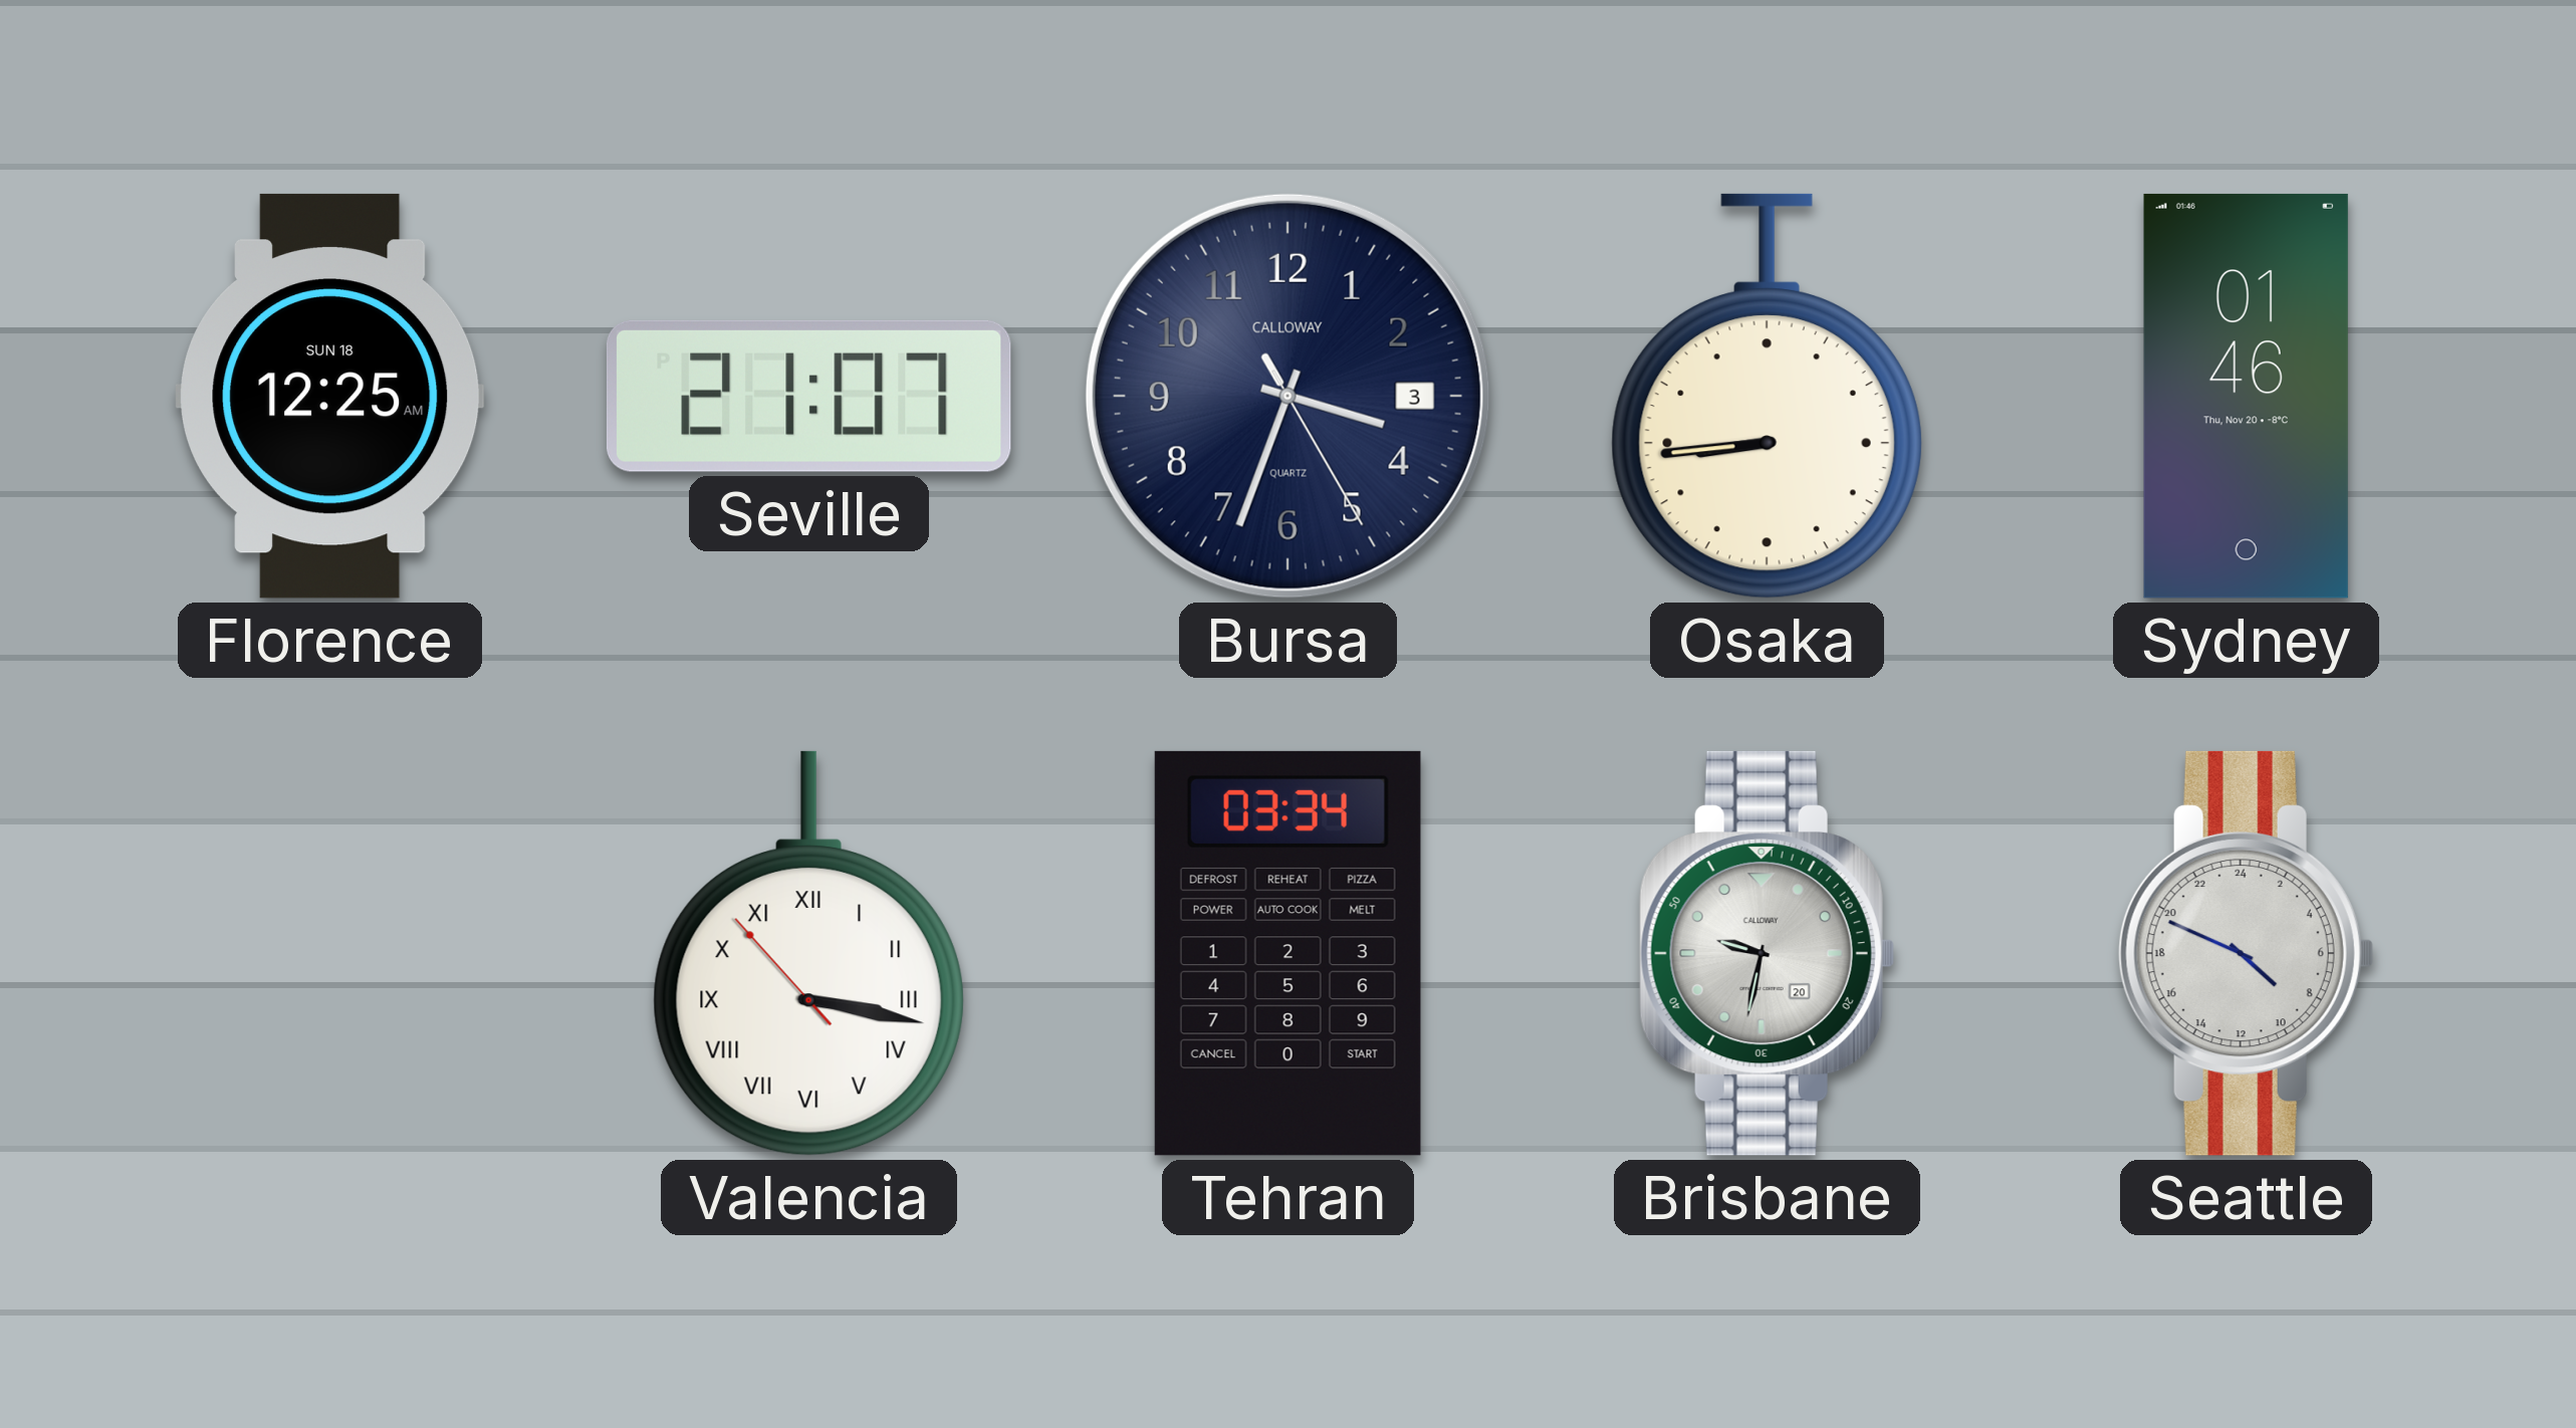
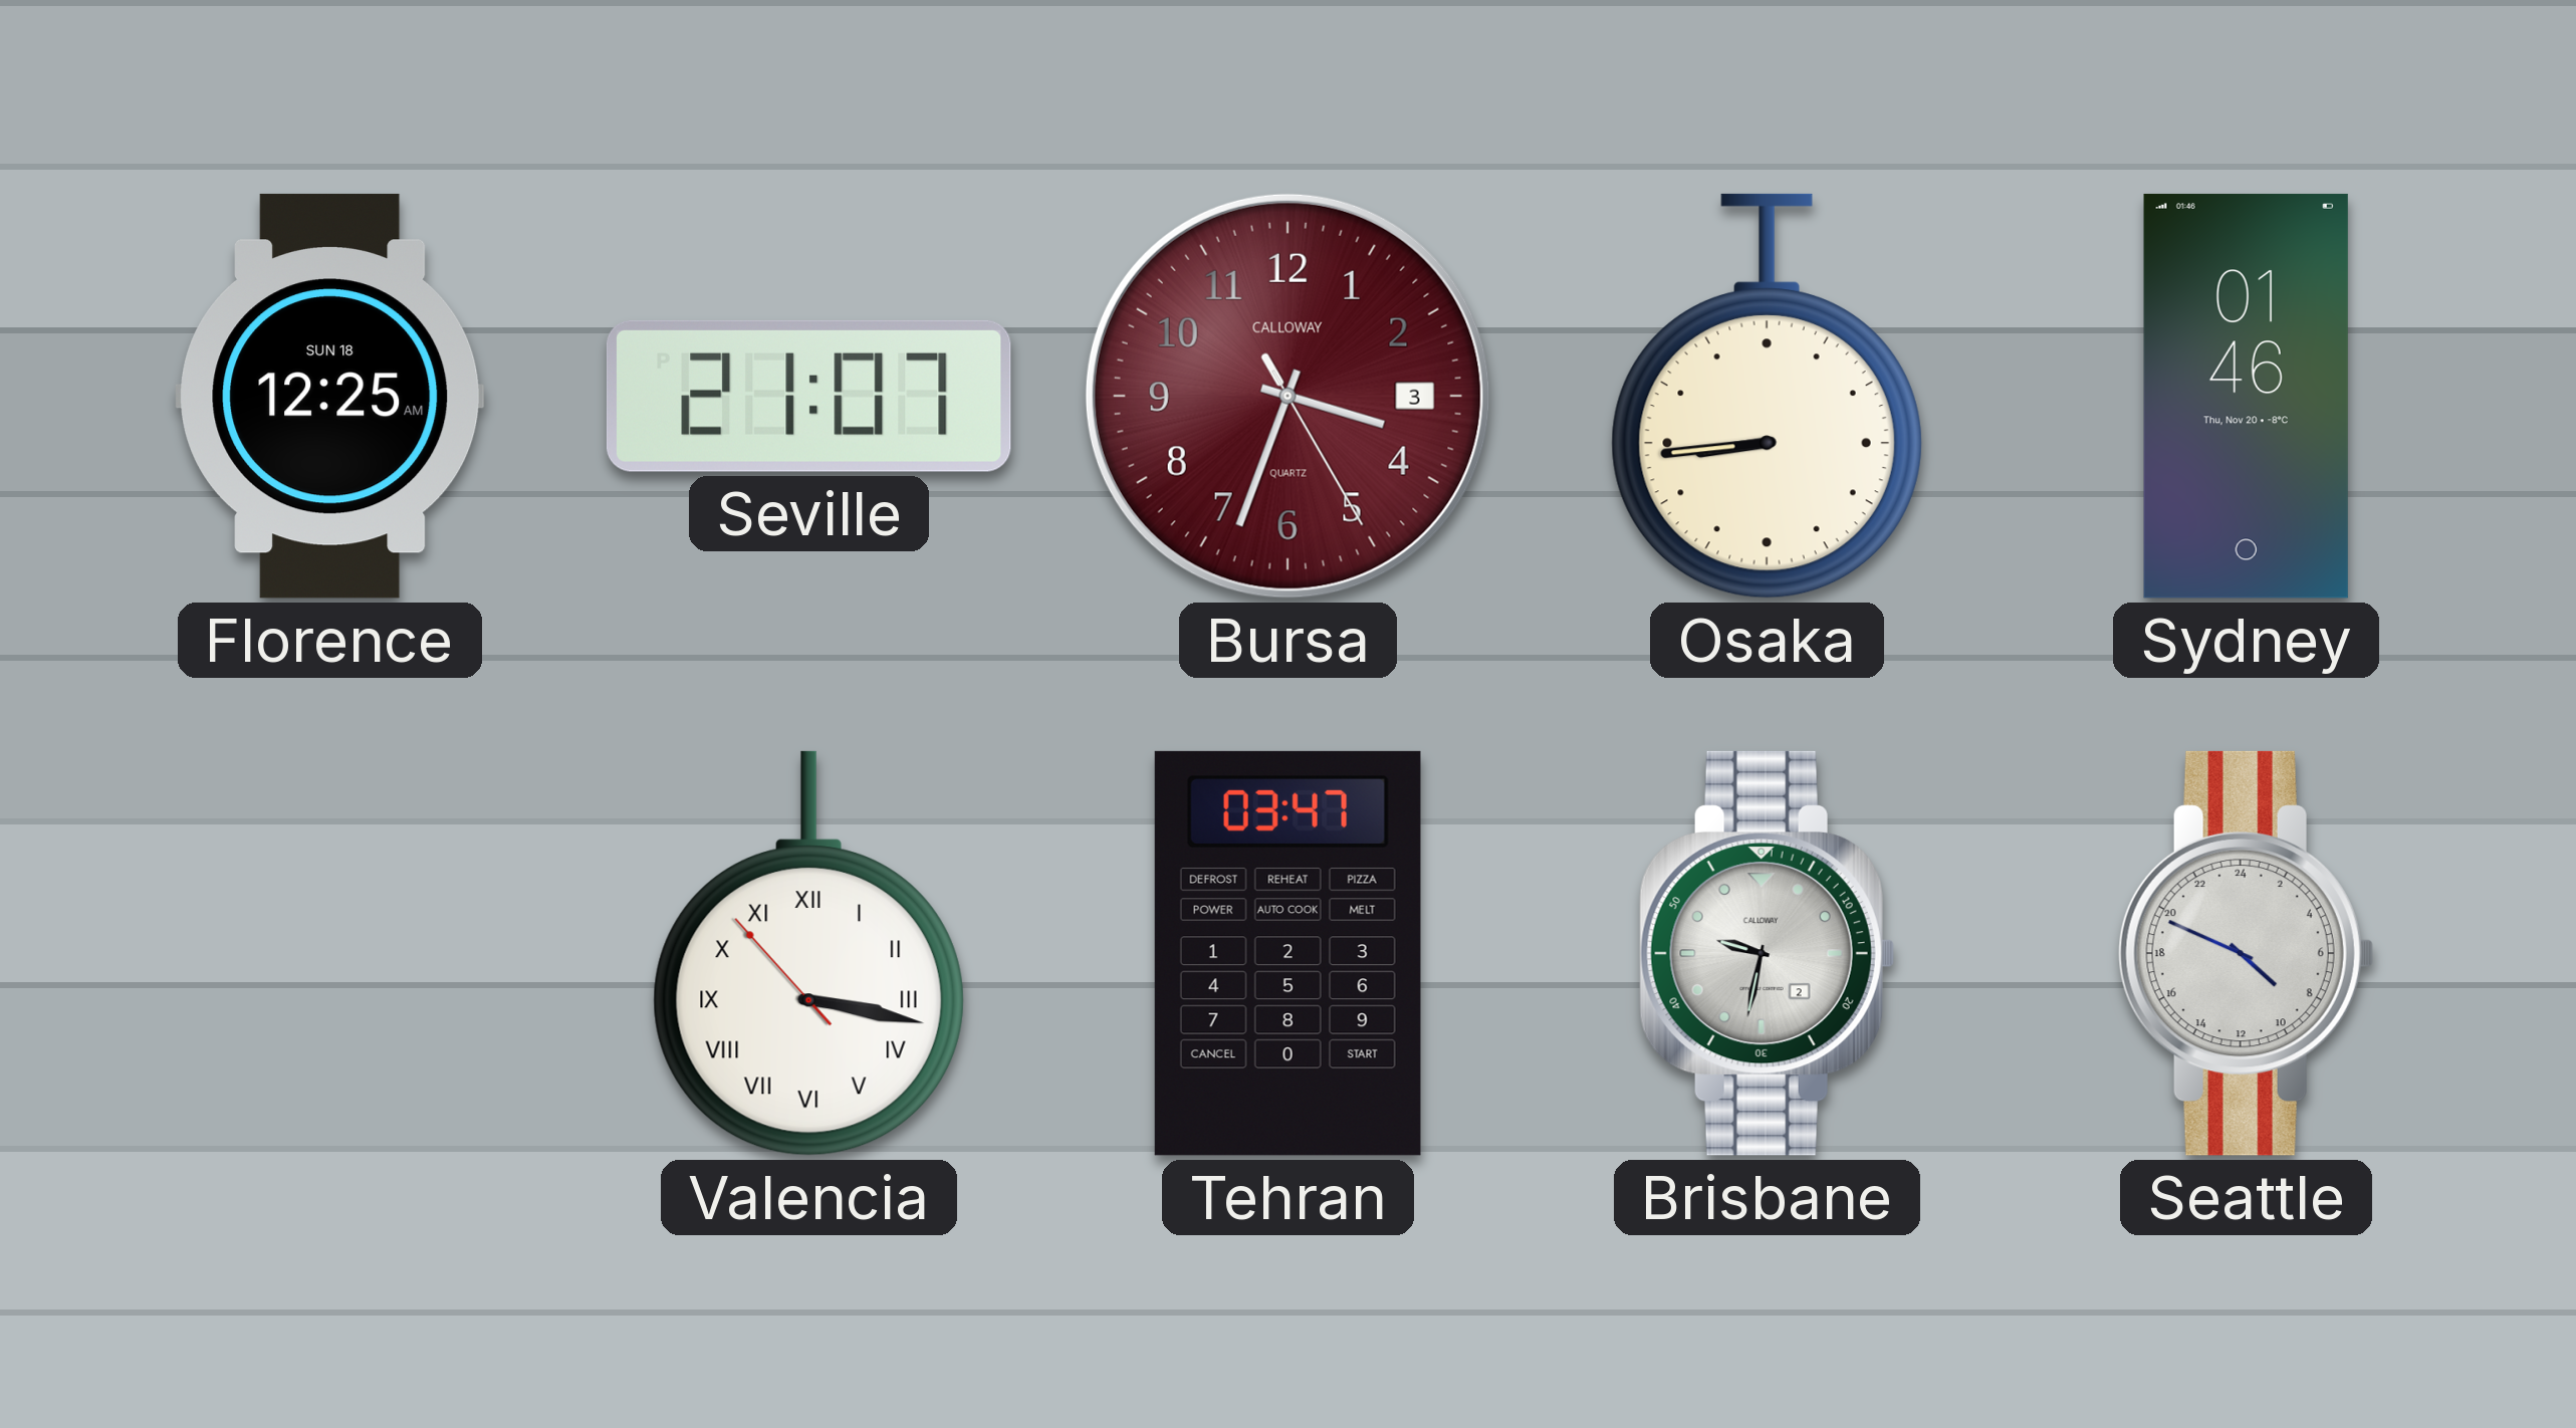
Bursa dial: navy -> burgundy (1287, 396)
Tehran: 03:34 -> 03:47 (1287, 953)
Brisbane date: 20 -> 2 (1767, 953)
